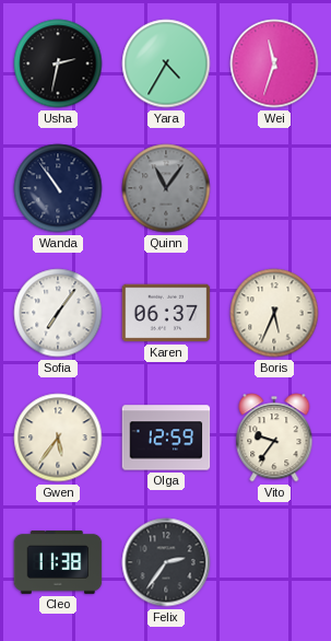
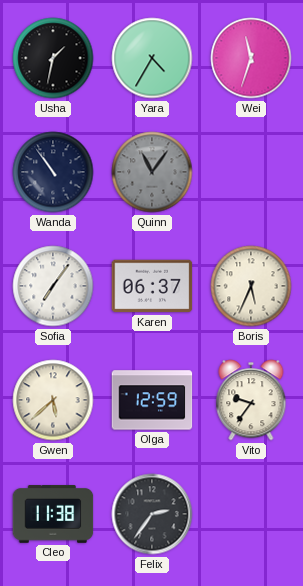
Usha: 2:32 -> 1:32 (53, 58)
Gwen: 5:36 -> 5:38 (53, 400)
